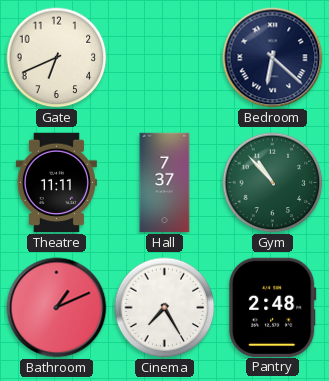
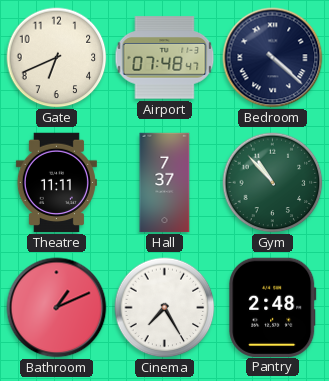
Airport: none -> 07:48 (165, 58)
Bedroom: 6:22 -> 4:22 (273, 58)
